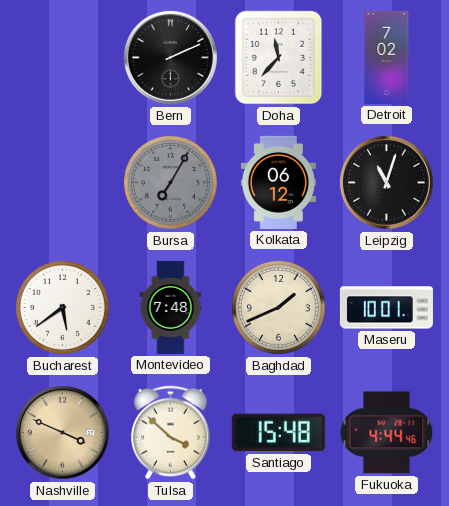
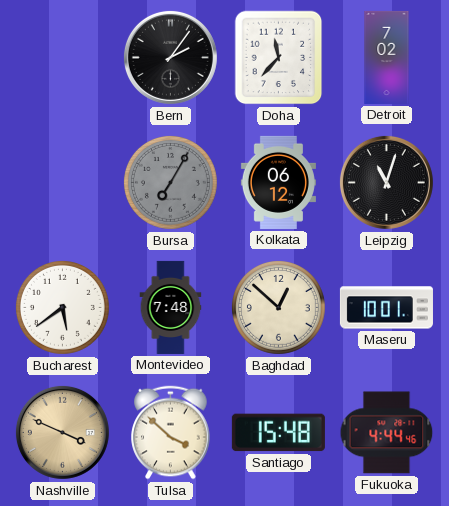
Bern: 2:11 -> 2:06 (170, 57)
Baghdad: 1:41 -> 12:52 (278, 307)
